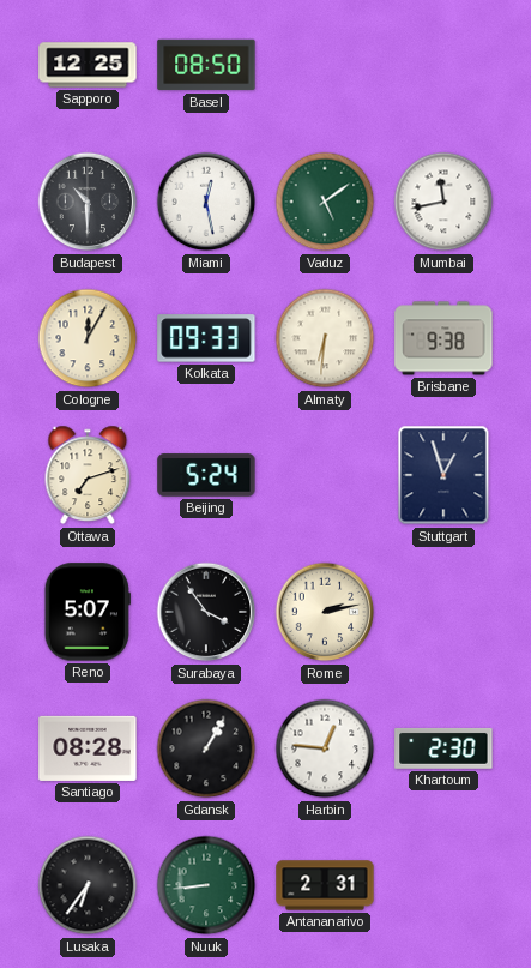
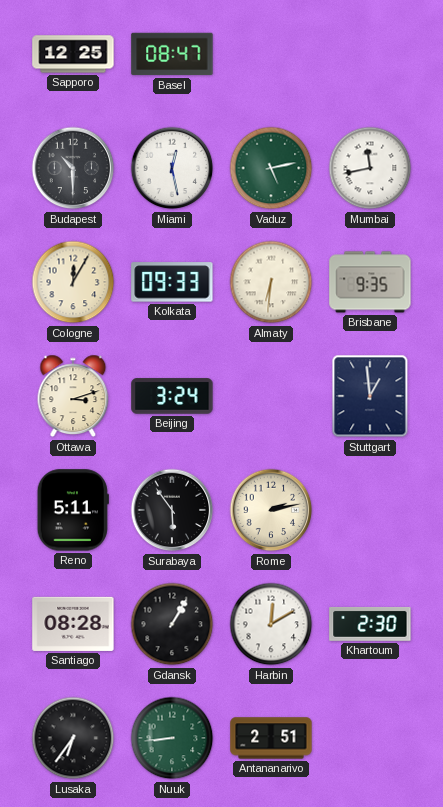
Basel: 08:50 -> 08:47 (172, 54)
Vaduz: 5:09 -> 5:13 (271, 168)
Brisbane: 9:38 -> 9:35 (370, 282)
Ottawa: 7:12 -> 3:12 (73, 396)
Beijing: 5:24 -> 3:24 (172, 396)
Stuttgart: 12:57 -> 12:59 (370, 396)
Reno: 5:07 -> 5:11 (73, 510)
Surabaya: 3:54 -> 5:54 (172, 510)
Harbin: 12:46 -> 12:10 (271, 624)
Antananarivo: 2:31 -> 2:51 (271, 738)
